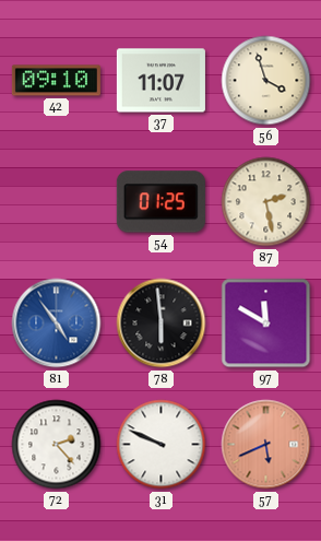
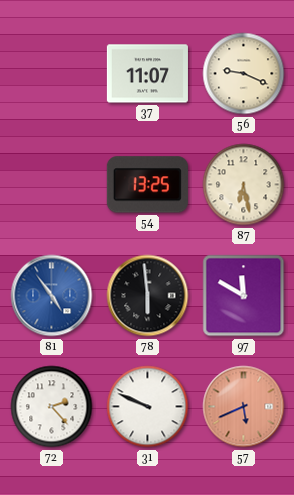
42: 09:10 -> none (56, 81)
56: 3:57 -> 9:19 (244, 74)
54: 01:25 -> 13:25 (147, 185)
87: 2:28 -> 6:28 (244, 185)
